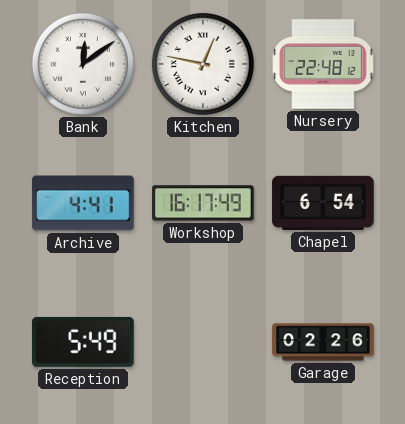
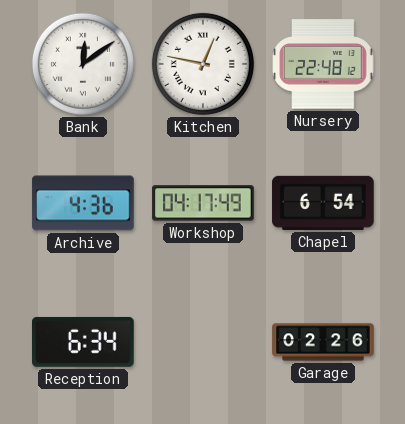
Archive: 4:41 -> 4:36 (83, 203)
Workshop: 16:17 -> 04:17 (203, 203)
Reception: 5:49 -> 6:34 (84, 342)
